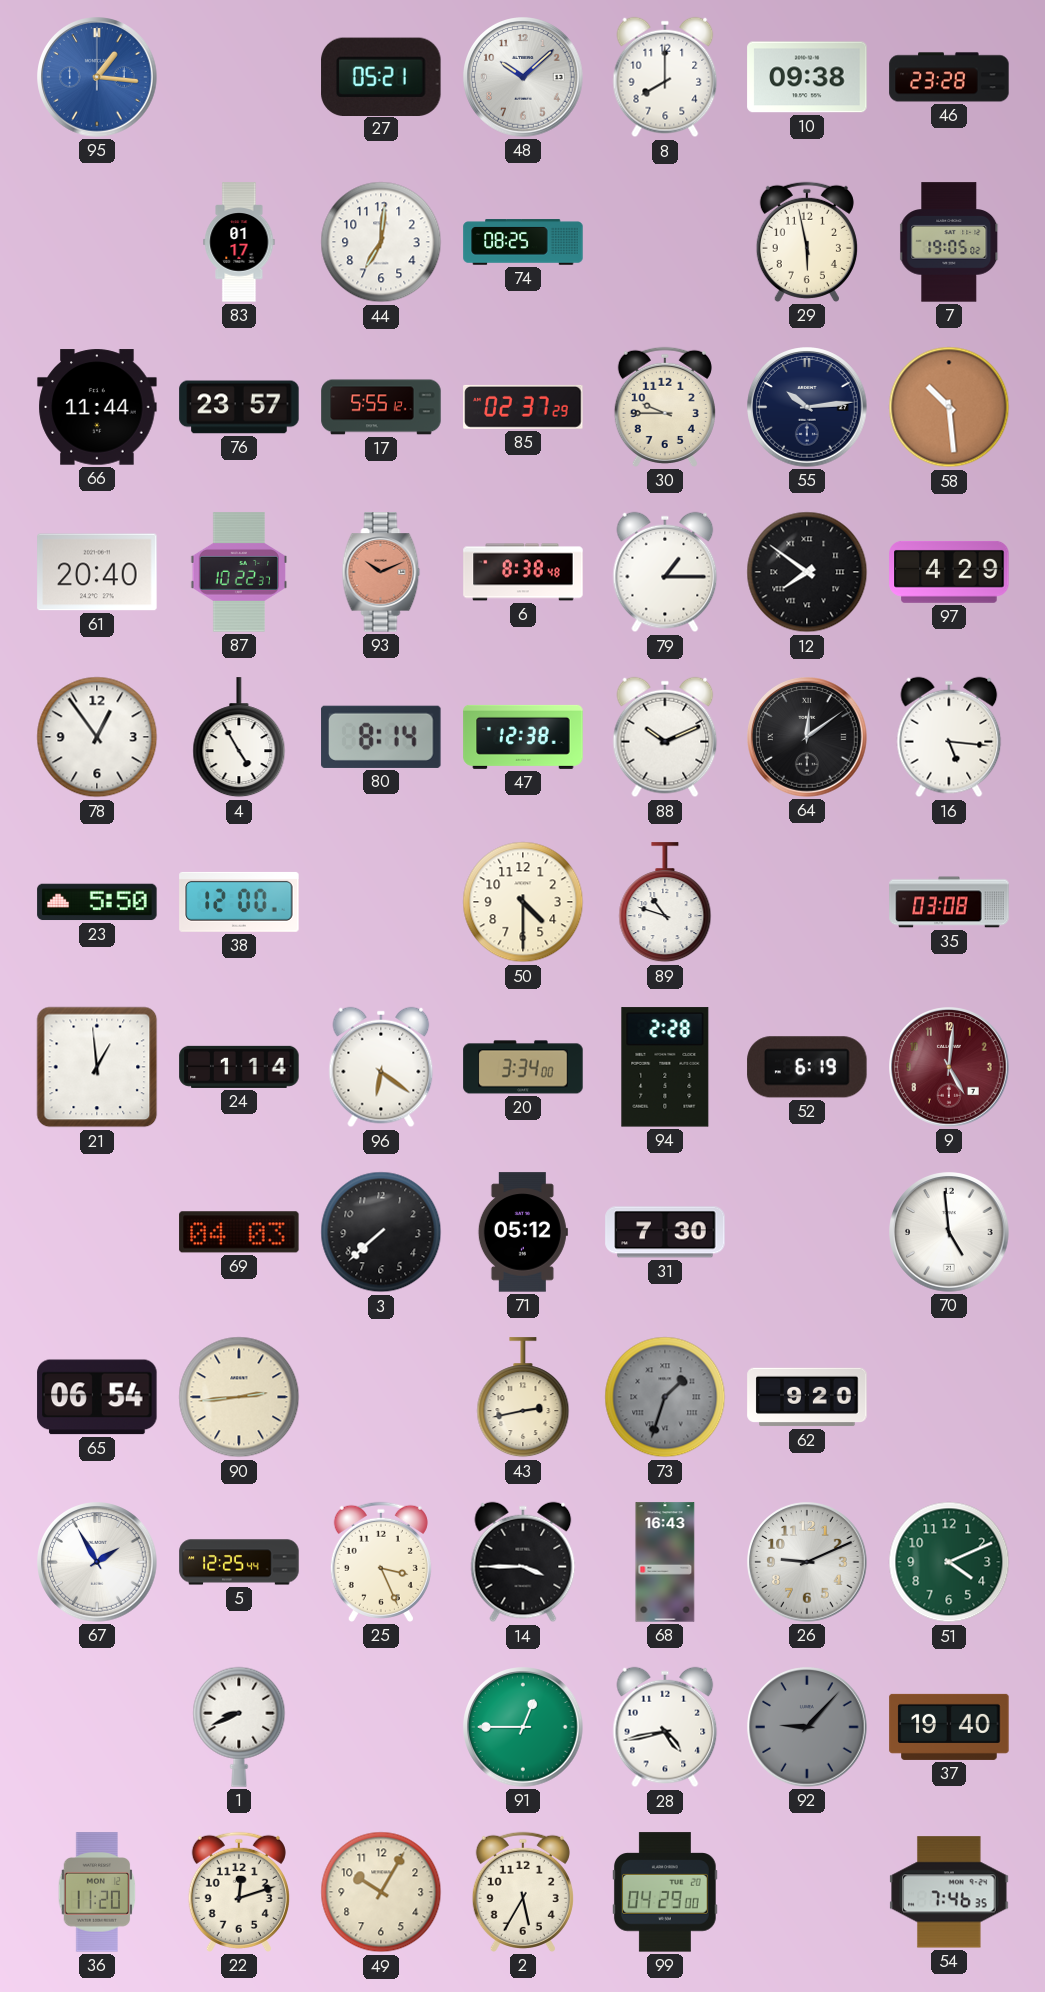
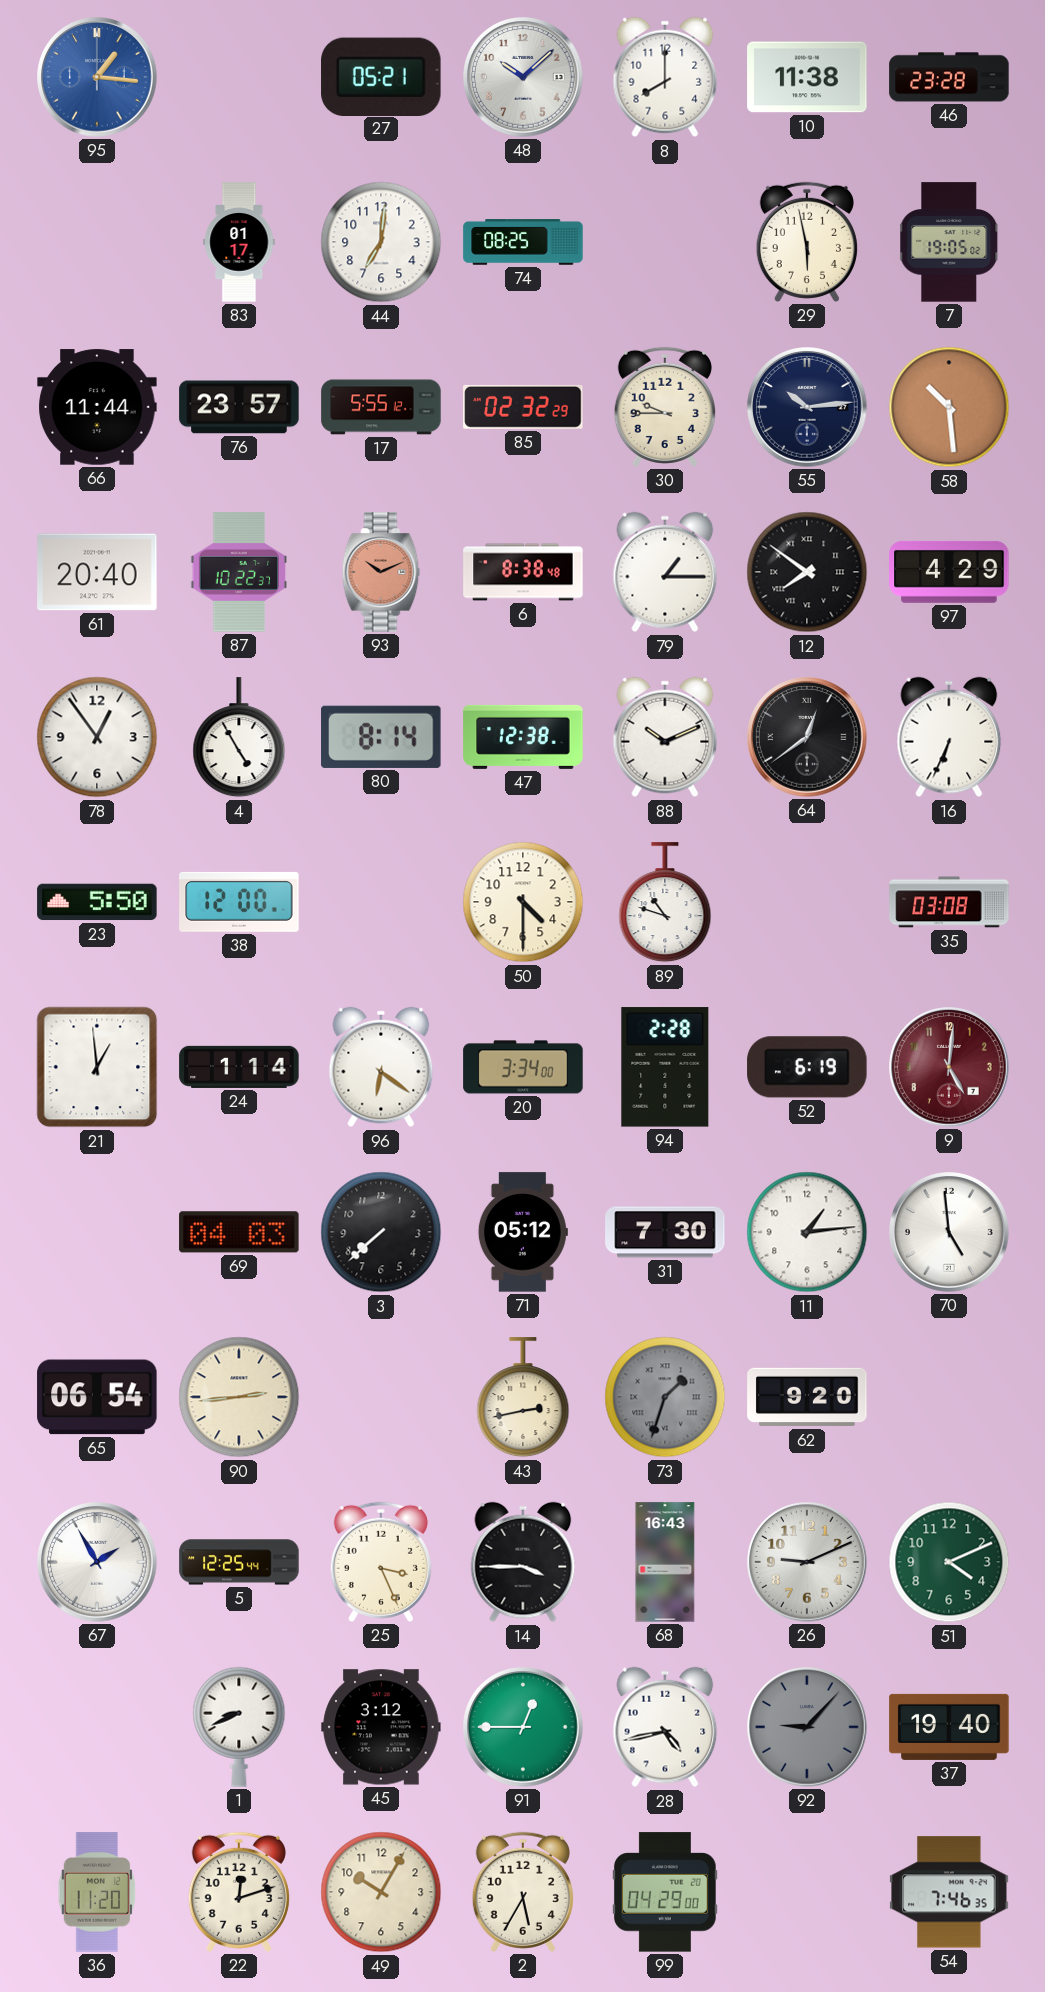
10: 09:38 -> 11:38 (807, 77)
85: 02:37 -> 02:32 (523, 407)
64: 12:09 -> 12:39 (807, 737)
16: 5:16 -> 6:34 (949, 737)
11: none -> 1:14 (807, 1232)
45: none -> 3:12 (381, 1727)
